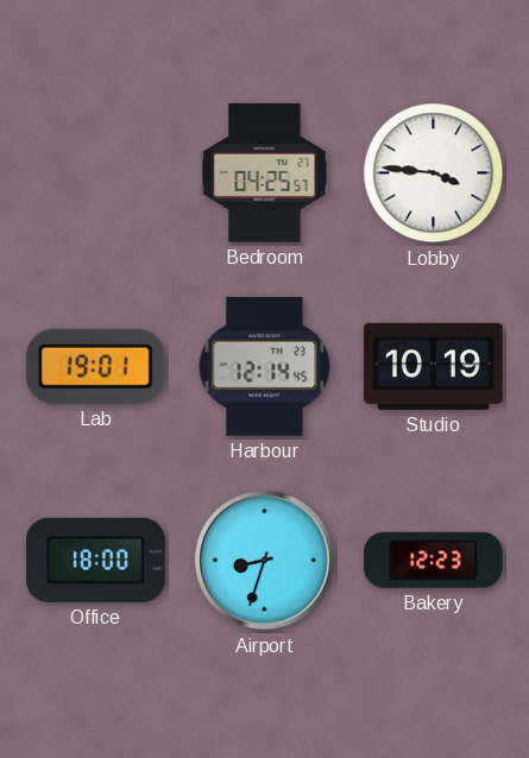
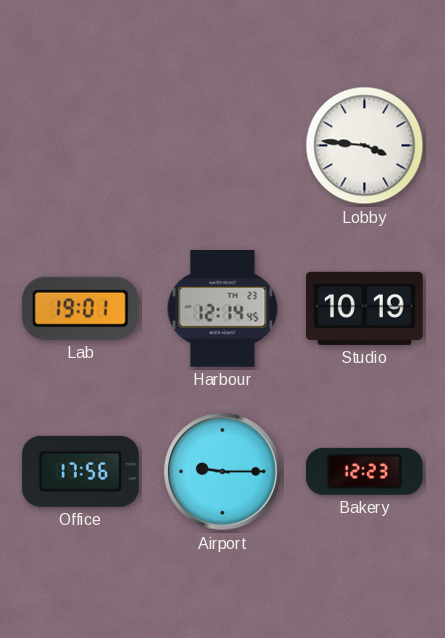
Bedroom: 04:25 -> none (265, 172)
Office: 18:00 -> 17:56 (80, 471)
Airport: 8:33 -> 9:15 (223, 472)
